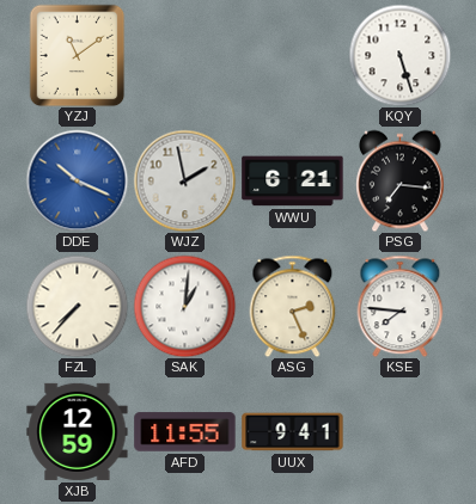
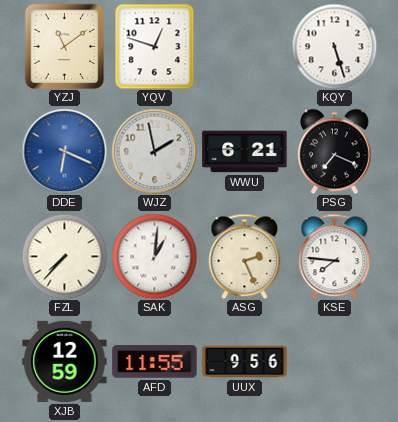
YQV: none -> 12:48 (155, 46)
DDE: 10:19 -> 6:19 (64, 151)
PSG: 7:16 -> 7:19 (335, 151)
UUX: 9:41 -> 9:56 (245, 362)
